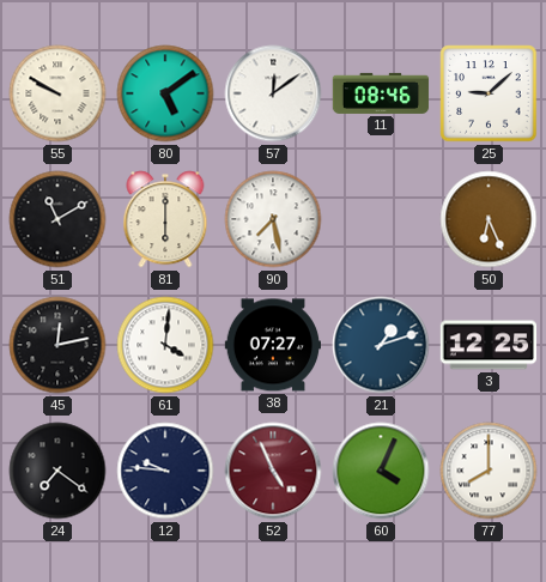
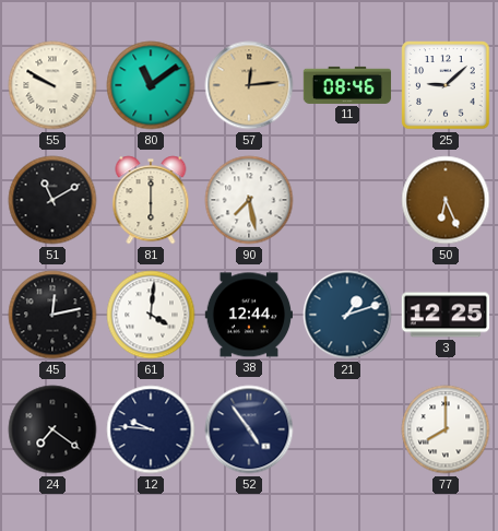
80: 5:09 -> 11:09 (151, 85)
57: 12:09 -> 12:14 (249, 85)
57 dial: white -> champagne (249, 85)
38: 07:27 -> 12:44 (248, 315)
52: 4:56 -> 4:54 (249, 429)
52 dial: burgundy -> navy (249, 429)
60: 4:04 -> none (381, 471)
